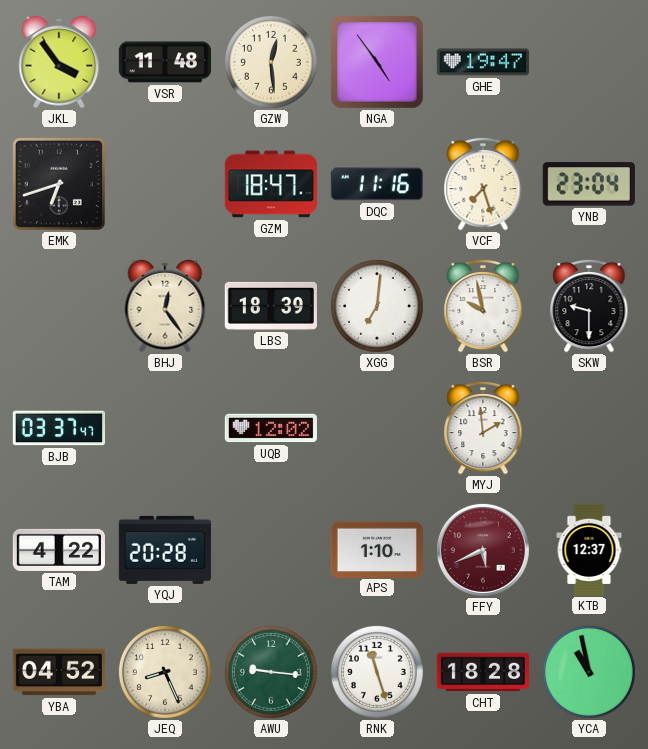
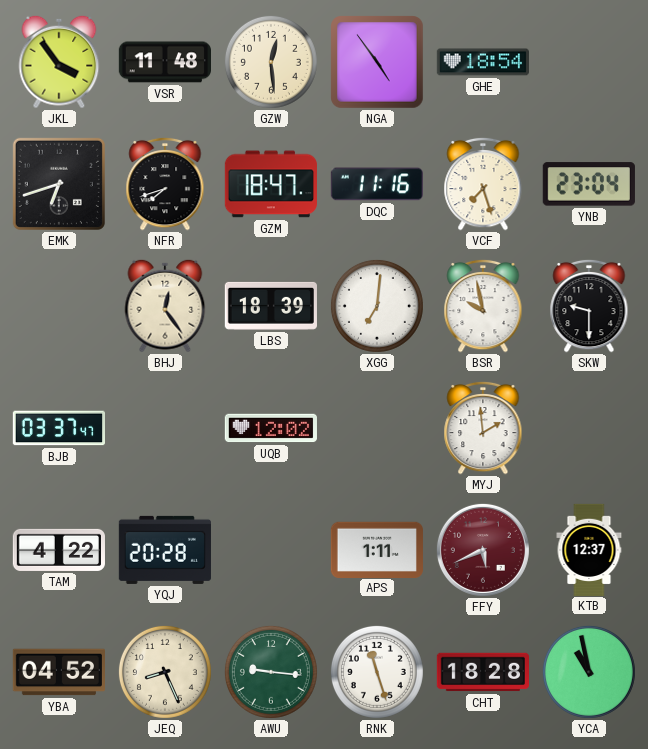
GHE: 19:47 -> 18:54 (483, 62)
NFR: none -> 7:42 (165, 184)
APS: 1:10 -> 1:11 (377, 549)
